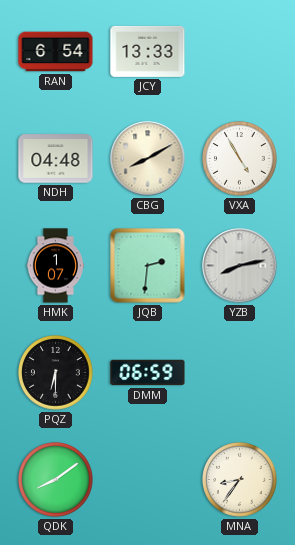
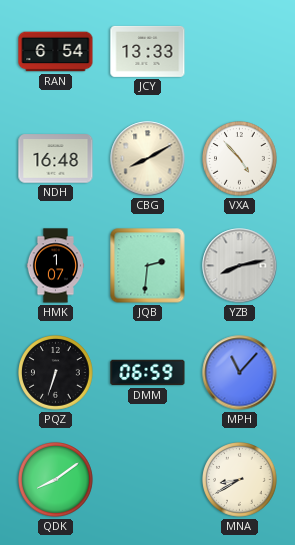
NDH: 04:48 -> 16:48 (56, 159)
VXA: 4:55 -> 4:53 (240, 159)
PQZ: 6:30 -> 6:33 (56, 373)
MPH: none -> 11:07 (240, 373)
MNA: 8:36 -> 8:40 (240, 480)
